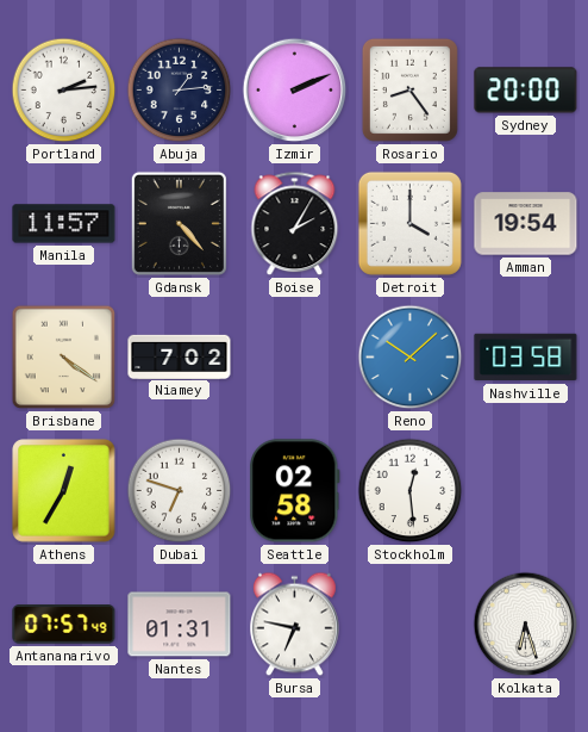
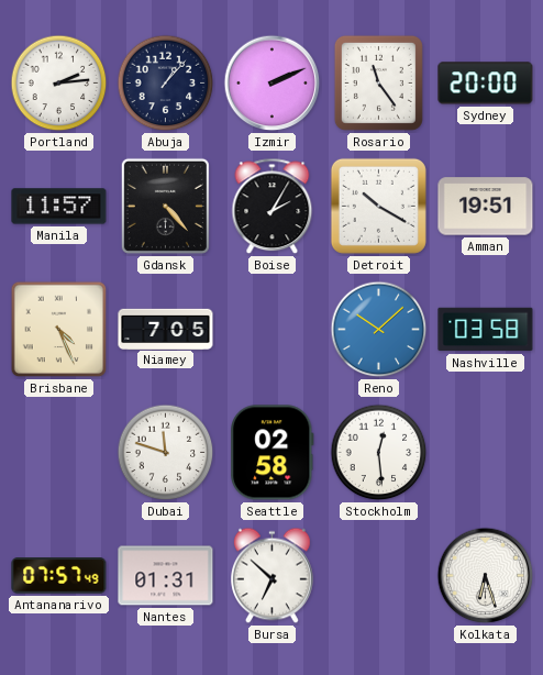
Abuja: 1:14 -> 1:07 (166, 84)
Rosario: 8:24 -> 11:24 (378, 82)
Detroit: 4:00 -> 10:20 (378, 206)
Amman: 19:54 -> 19:51 (486, 207)
Brisbane: 4:21 -> 4:26 (59, 330)
Niamey: 7:02 -> 7:05 (166, 329)
Athens: 12:35 -> none (64, 491)
Dubai: 6:48 -> 11:48 (166, 453)
Bursa: 6:47 -> 6:52 (273, 576)
